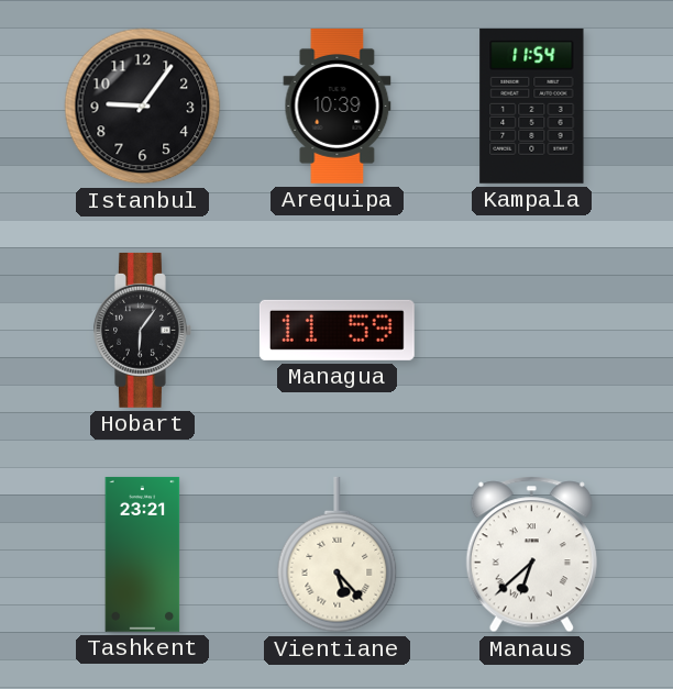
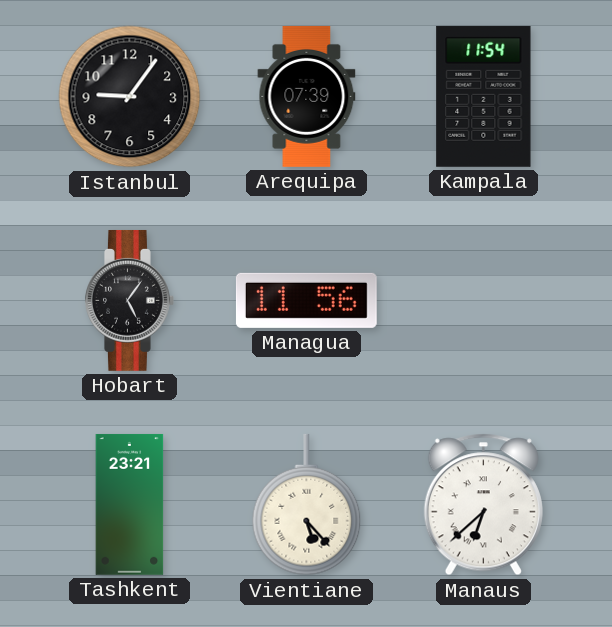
Arequipa: 10:39 -> 07:39 (307, 96)
Hobart: 6:06 -> 5:06 (130, 300)
Managua: 11:59 -> 11:56 (306, 300)
